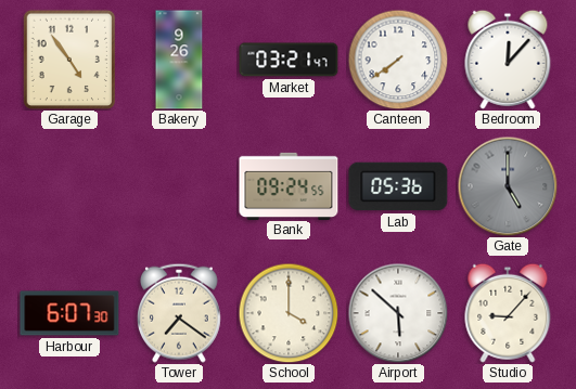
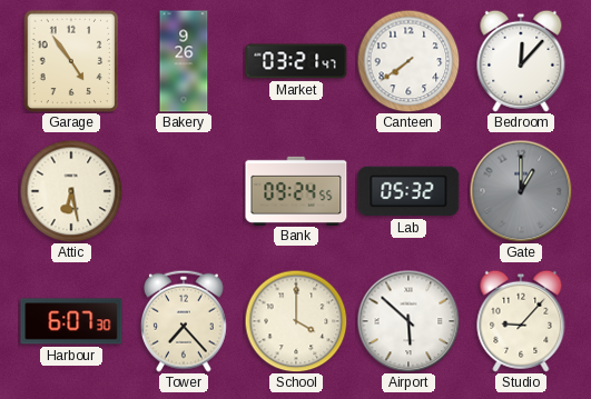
Attic: none -> 6:28 (71, 191)
Lab: 05:36 -> 05:32 (408, 191)
Gate: 5:00 -> 1:00 (521, 191)
Tower: 7:21 -> 7:23 (184, 321)
